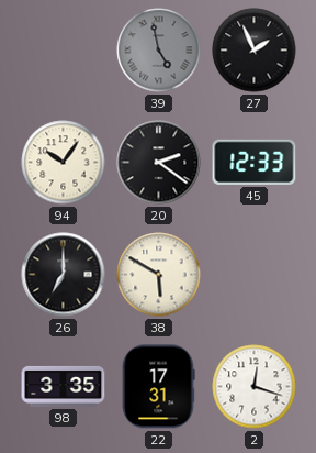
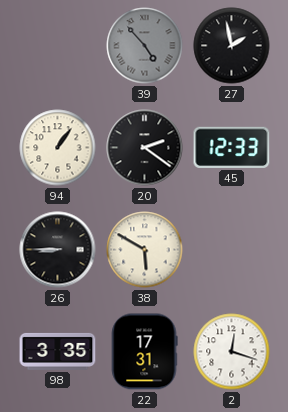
39: 4:58 -> 4:53 (145, 46)
27: 1:56 -> 1:58 (232, 46)
94: 10:06 -> 1:06 (58, 148)
26: 7:00 -> 8:45 (58, 250)
